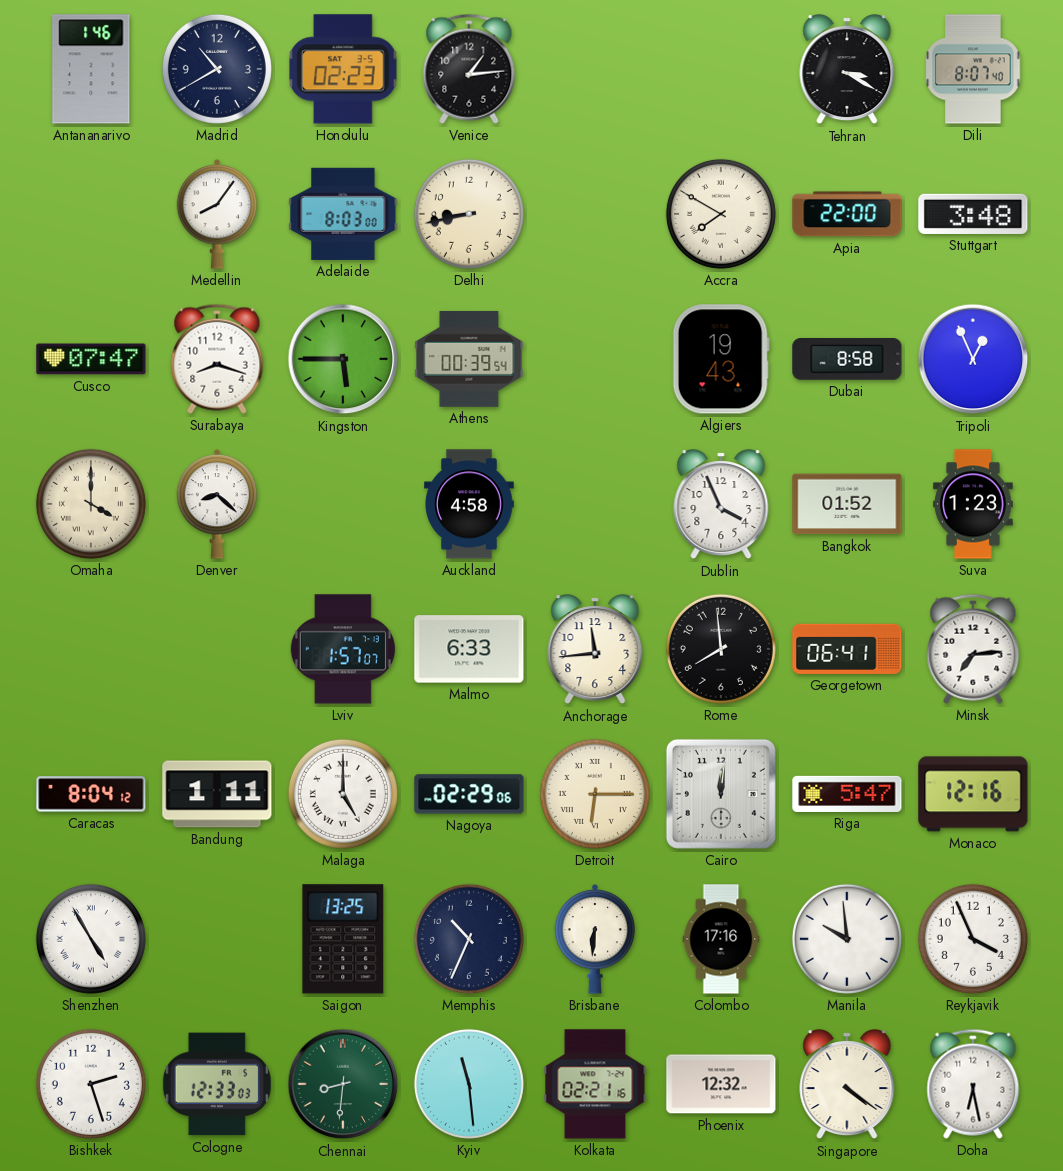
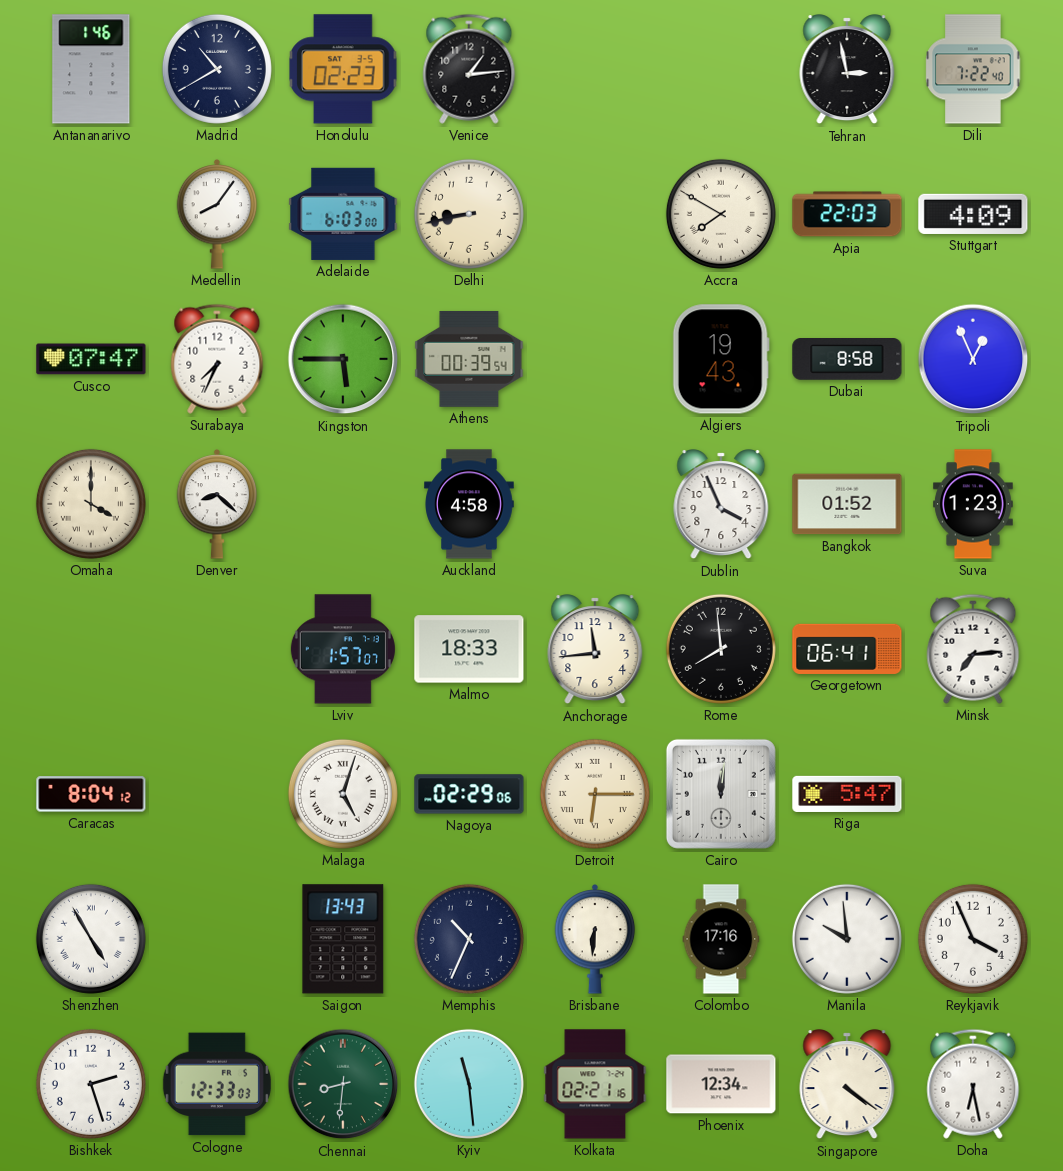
Tehran: 3:20 -> 2:58 (847, 70)
Dili: 8:07 -> 7:22 (973, 69)
Adelaide: 8:03 -> 6:03 (343, 214)
Apia: 22:00 -> 22:03 (847, 214)
Stuttgart: 3:48 -> 4:09 (973, 214)
Surabaya: 8:18 -> 7:34 (217, 359)
Malmo: 6:33 -> 18:33 (469, 649)
Bandung: 1:11 -> none (217, 794)
Malaga: 5:00 -> 5:03 (343, 794)
Monaco: 12:16 -> none (973, 794)
Saigon: 13:25 -> 13:43 (343, 939)
Phoenix: 12:32 -> 12:34 (721, 1084)
